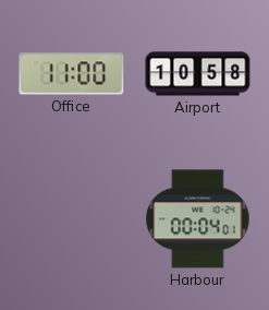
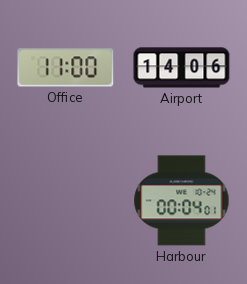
Airport: 10:58 -> 14:06 (182, 68)
